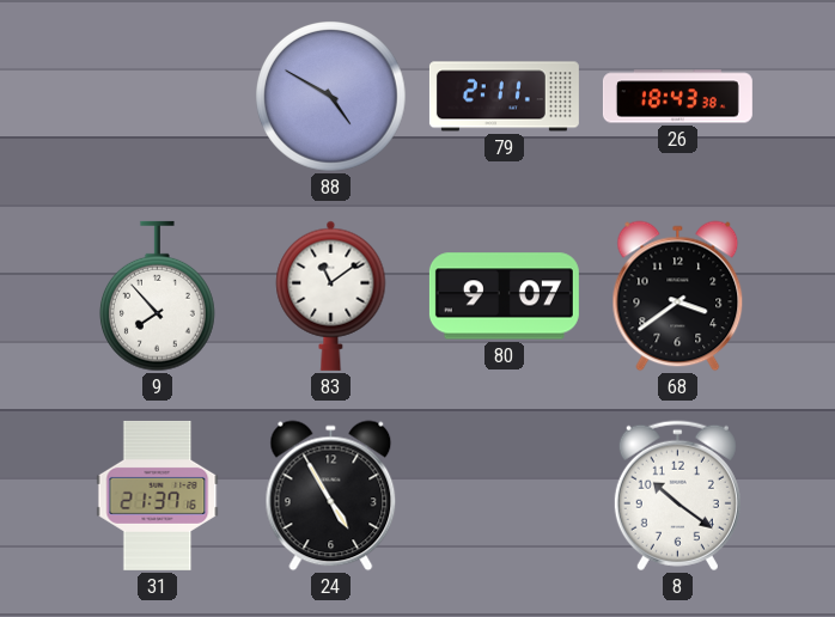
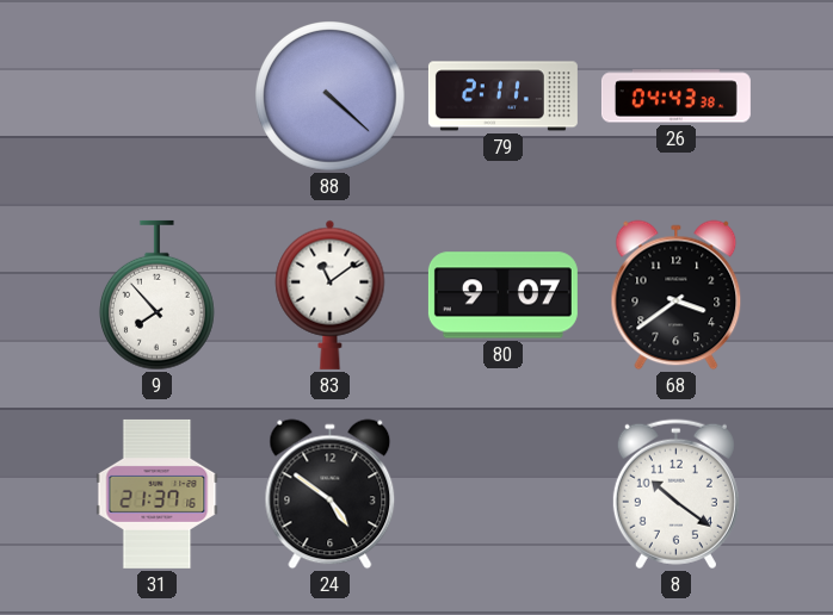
88: 4:50 -> 4:22 (331, 97)
26: 18:43 -> 04:43 (675, 97)
24: 4:55 -> 4:51 (331, 495)
